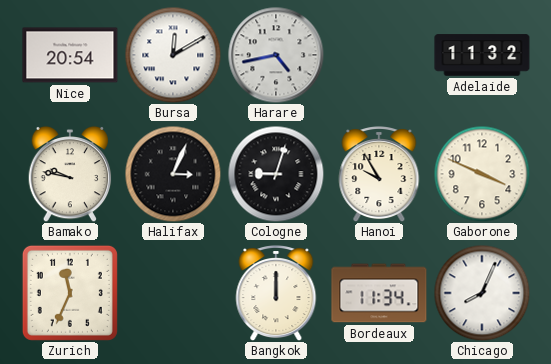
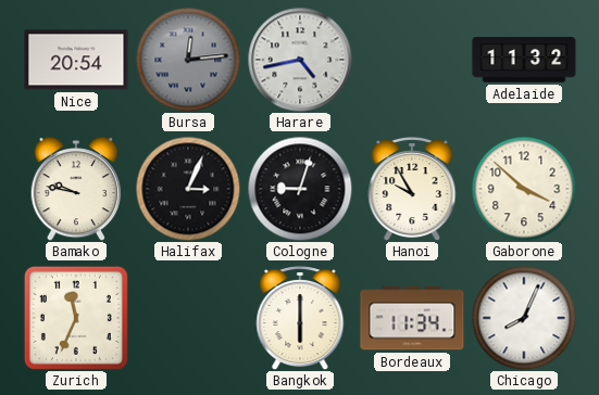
Bursa: 12:10 -> 12:14 (188, 60)
Bursa dial: white -> grey (188, 60)
Gaborone: 3:49 -> 3:52 (524, 189)
Bangkok: 12:00 -> 6:00 (300, 319)
